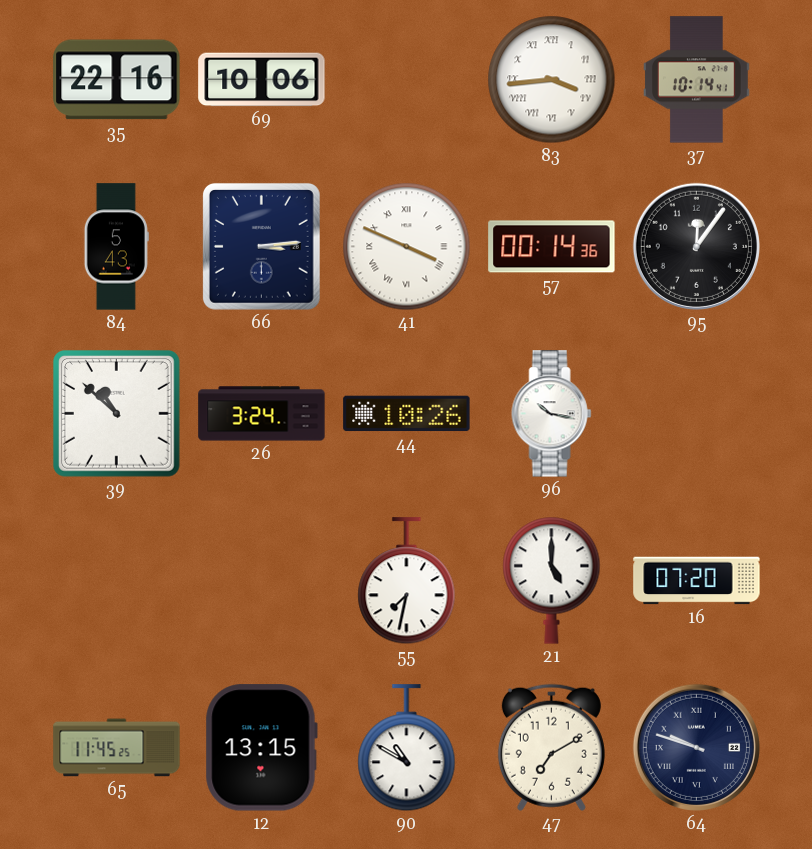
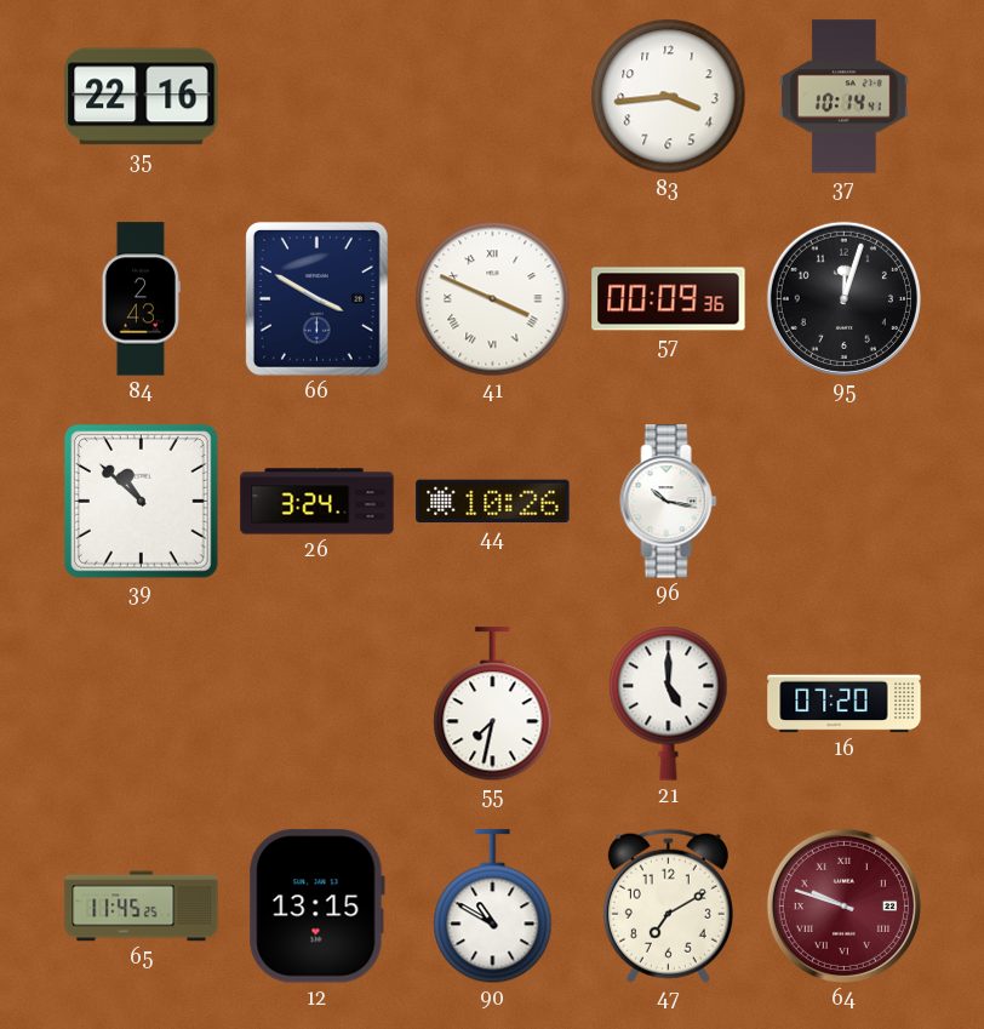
69: 10:06 -> none (262, 80)
83 numerals: Roman -> Arabic (669, 97)
84: 5:43 -> 2:43 (141, 299)
66: 3:14 -> 3:50 (316, 298)
57: 00:14 -> 00:09 (669, 299)
95: 12:06 -> 12:03 (843, 298)
64 dial: navy -> burgundy (843, 905)
